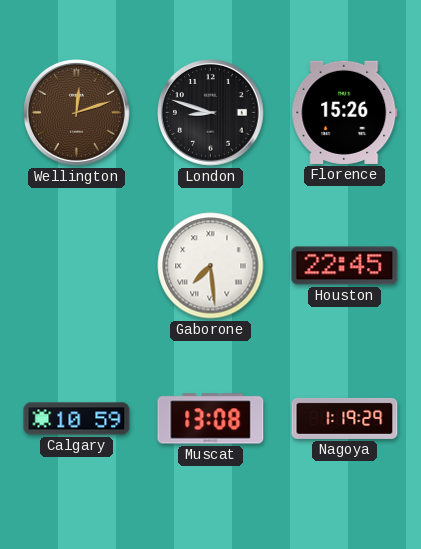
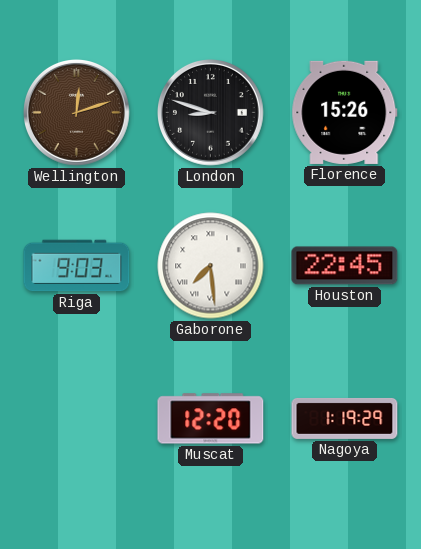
Riga: none -> 9:03 (77, 266)
Calgary: 10:59 -> none (77, 419)
Muscat: 13:08 -> 12:20 (211, 419)
